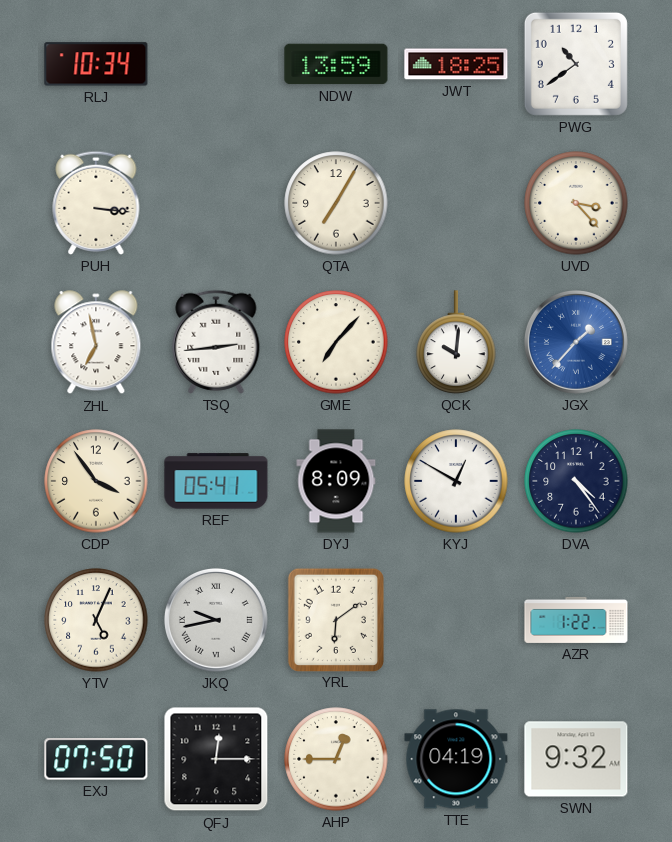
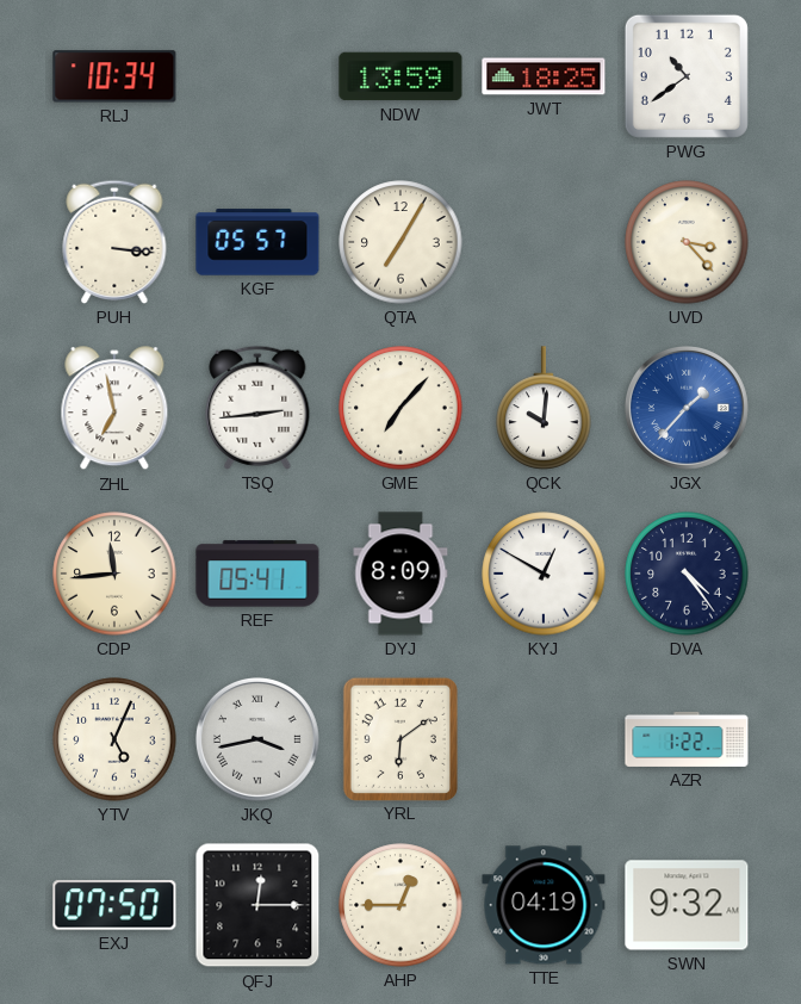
KGF: none -> 05:57 (257, 242)
CDP: 3:54 -> 11:44 (114, 574)
JKQ: 9:43 -> 3:43 (257, 739)
